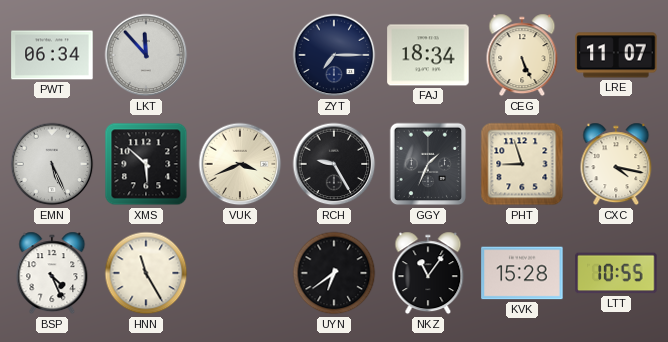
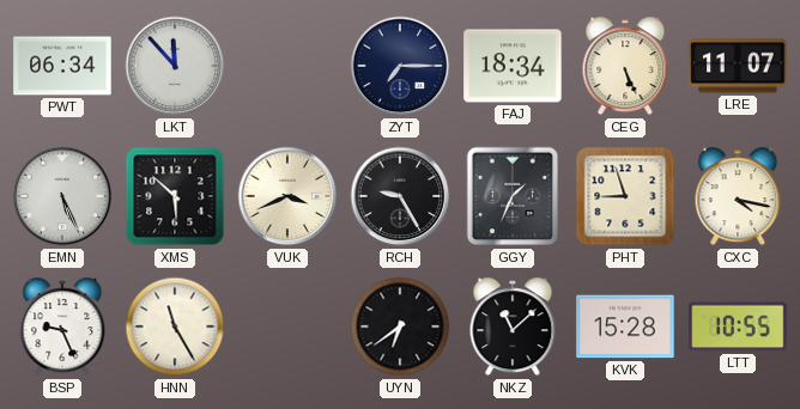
BSP: 4:26 -> 9:26 (62, 326)
NKZ: 11:06 -> 11:08 (513, 326)
